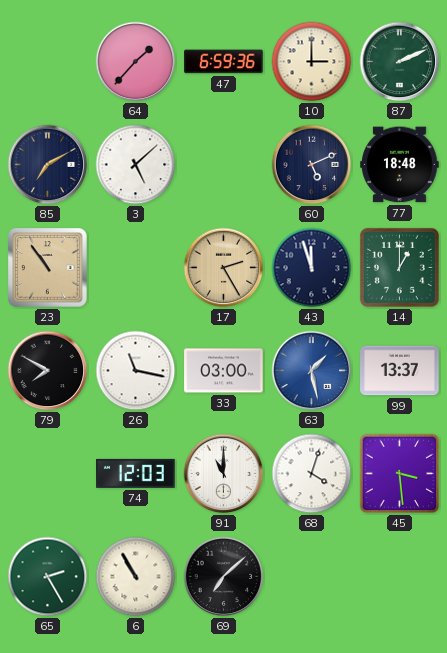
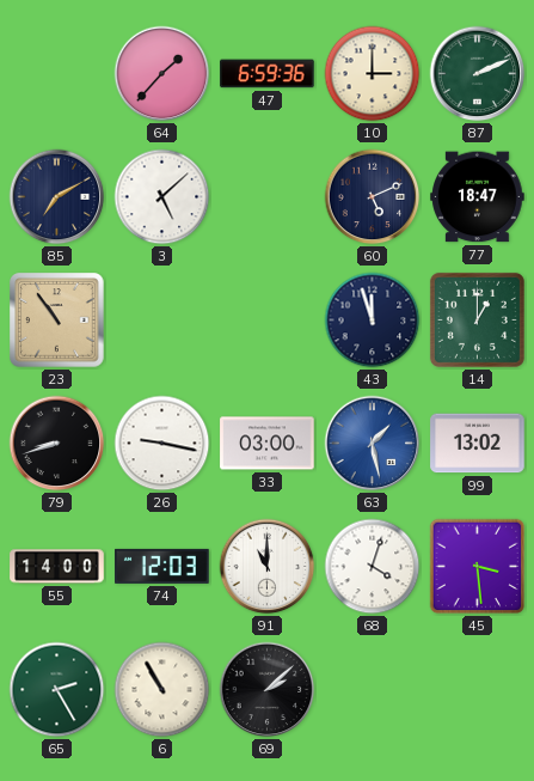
77: 18:48 -> 18:47 (478, 197)
17: 2:25 -> none (224, 268)
79: 7:50 -> 8:42 (57, 444)
26: 11:17 -> 9:17 (162, 444)
99: 13:37 -> 13:02 (478, 444)
55: none -> 14:00 (57, 567)
69: 7:08 -> 2:08 (268, 690)
